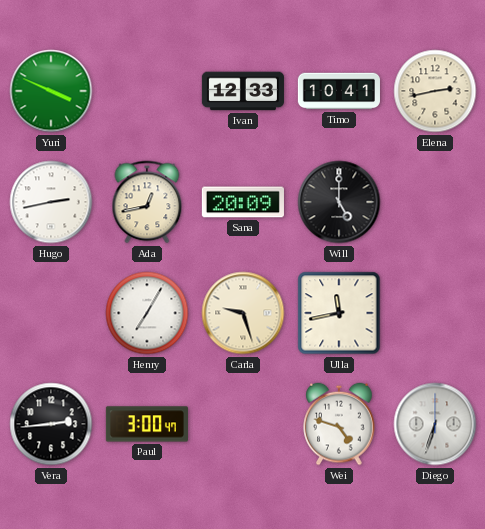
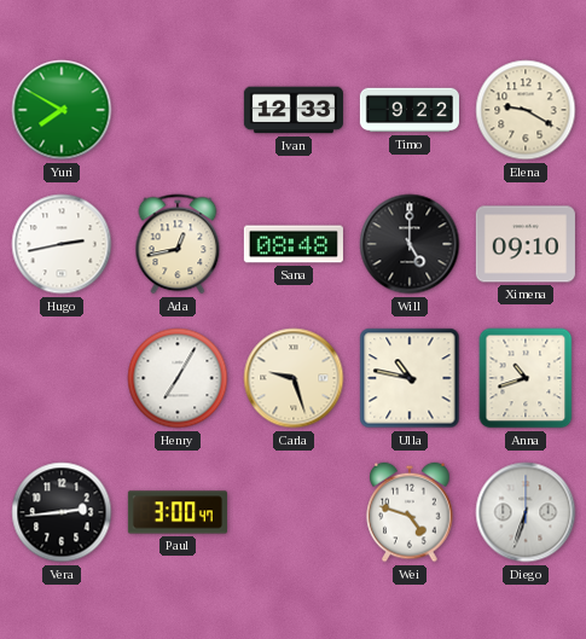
Yuri: 3:49 -> 7:50 (62, 110)
Timo: 10:41 -> 9:22 (410, 110)
Elena: 2:43 -> 9:20 (526, 110)
Sana: 20:09 -> 08:48 (294, 244)
Ximena: none -> 09:10 (526, 244)
Ulla: 11:43 -> 10:47 (410, 378)
Anna: none -> 10:42 (526, 378)
